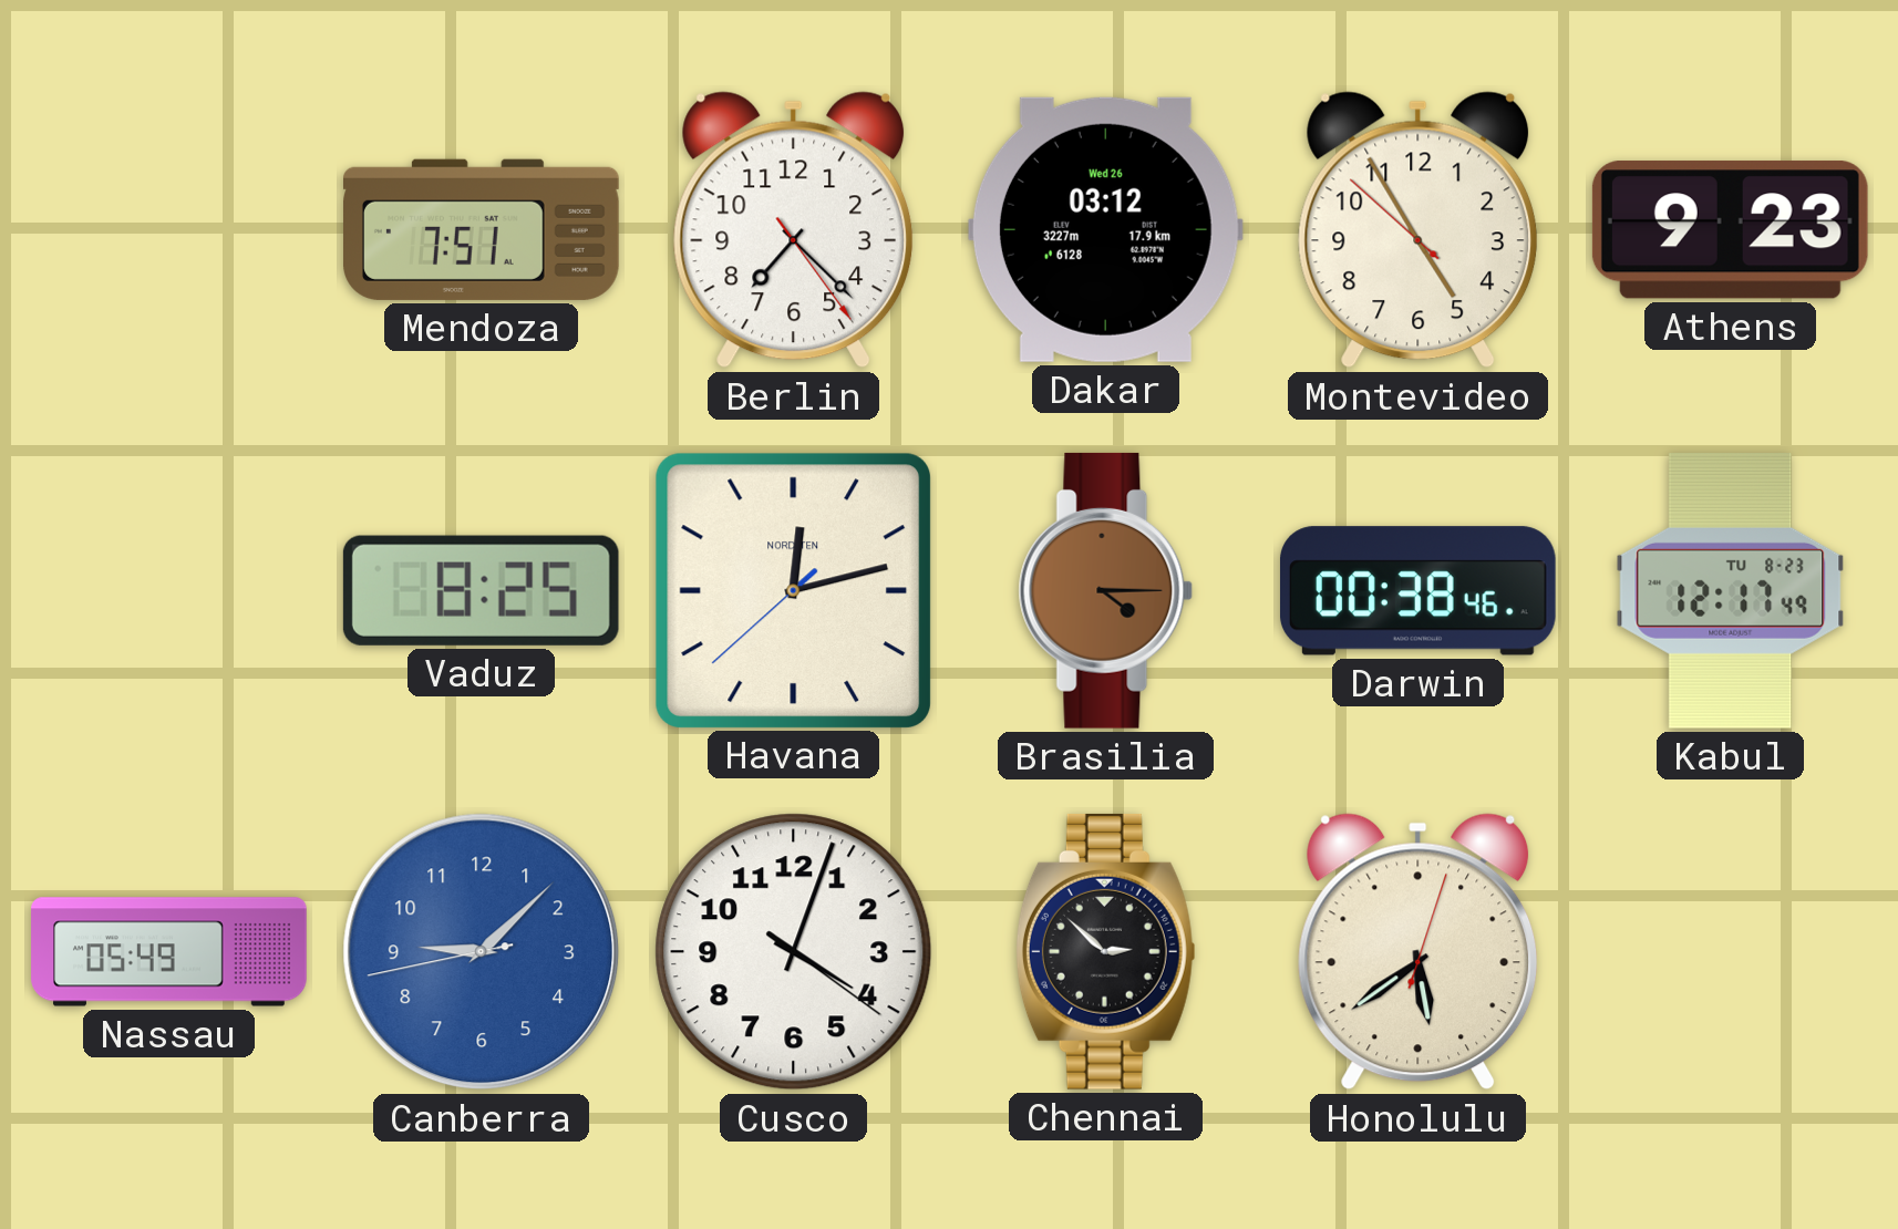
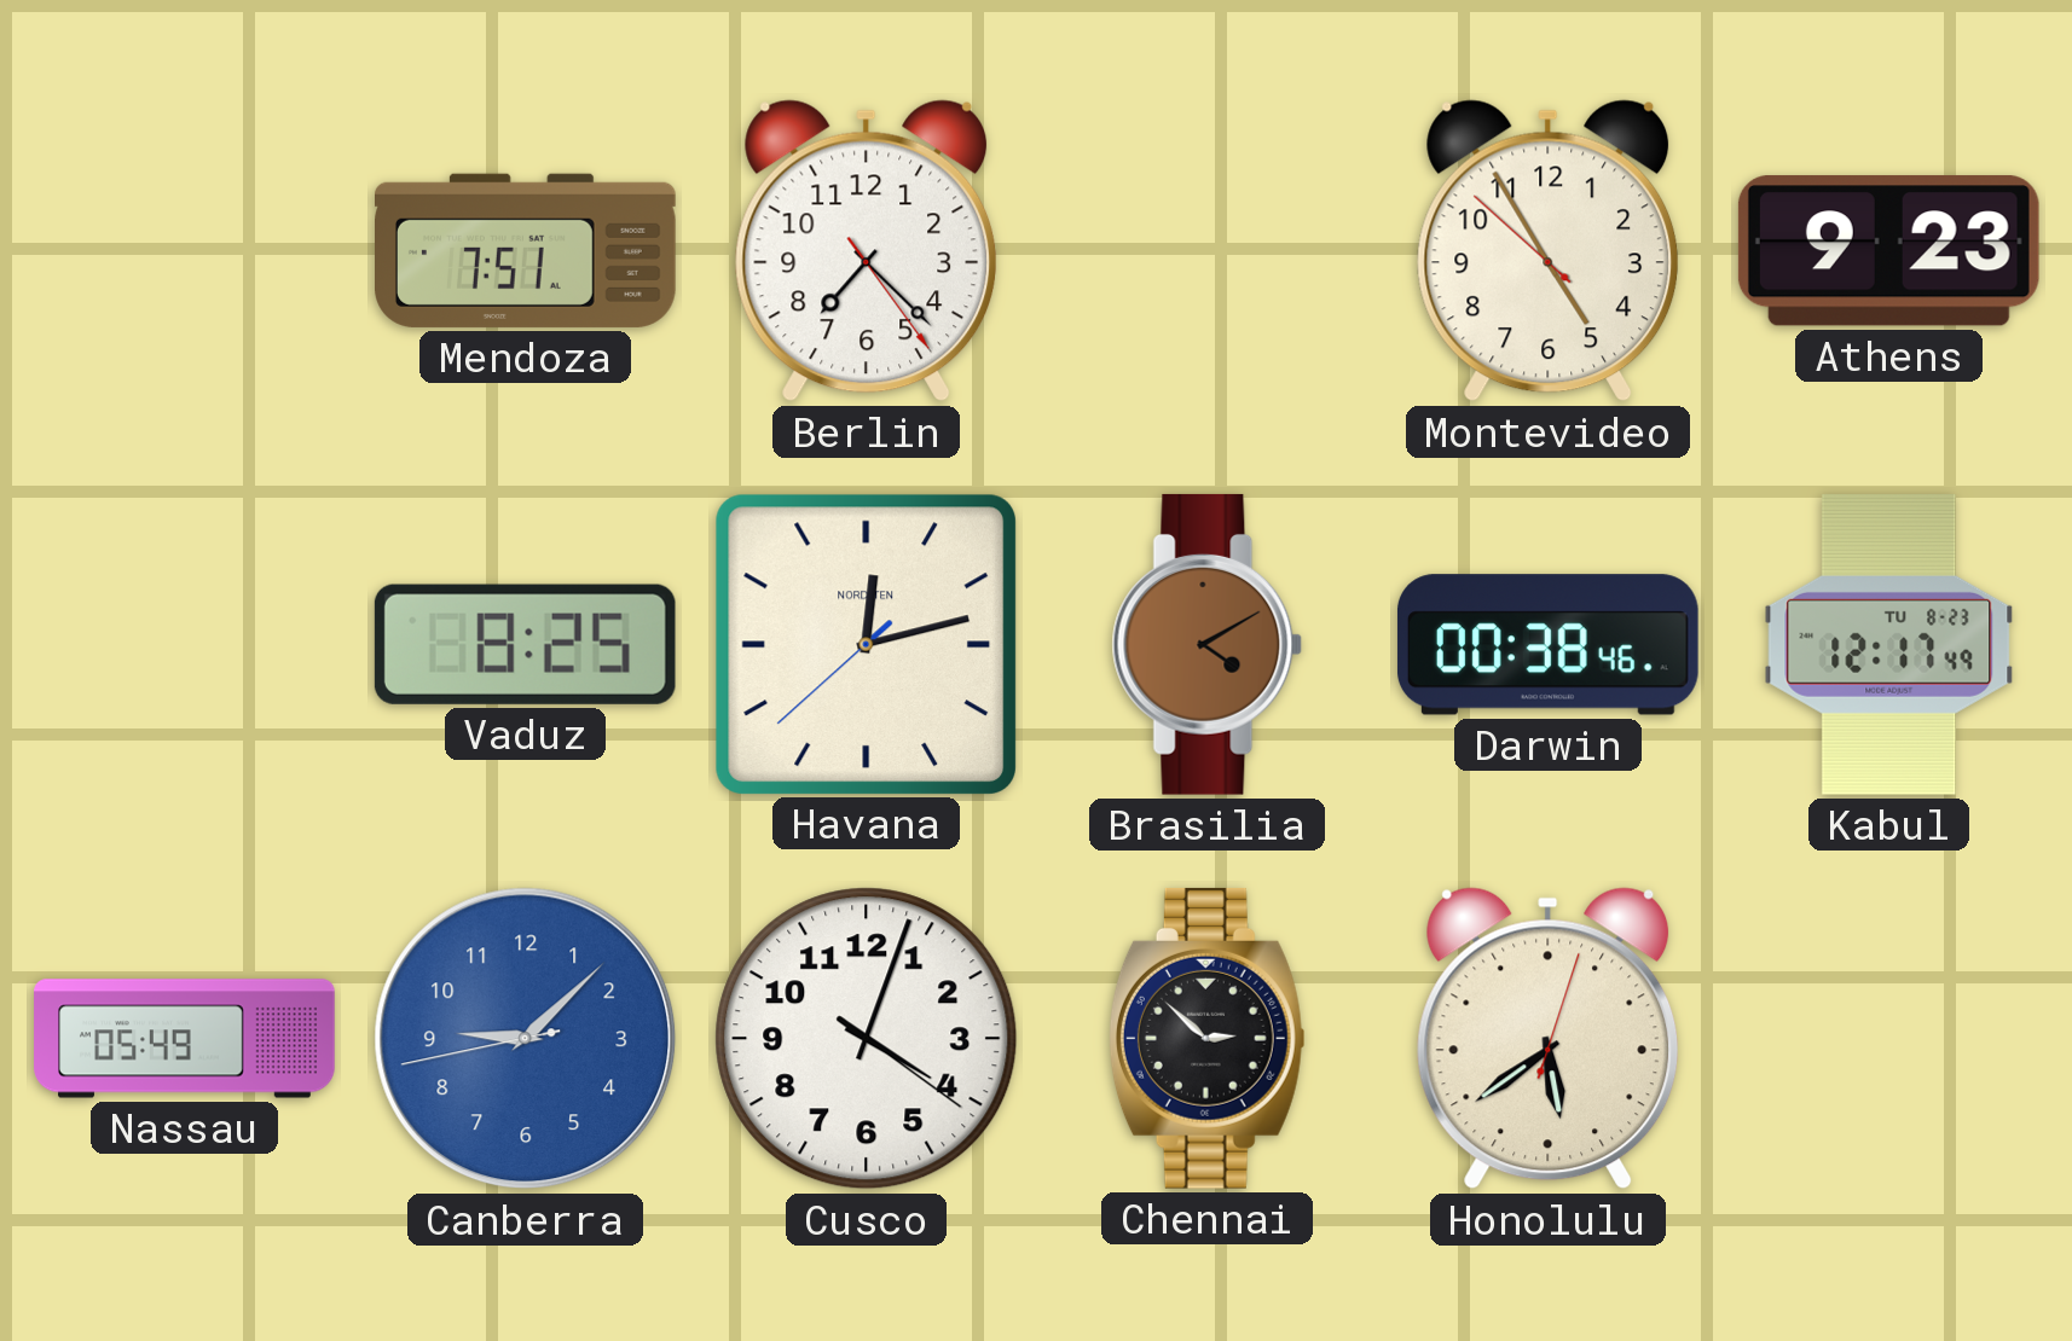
Dakar: 03:12 -> none (1105, 229)
Brasilia: 4:15 -> 4:10 (1208, 644)
